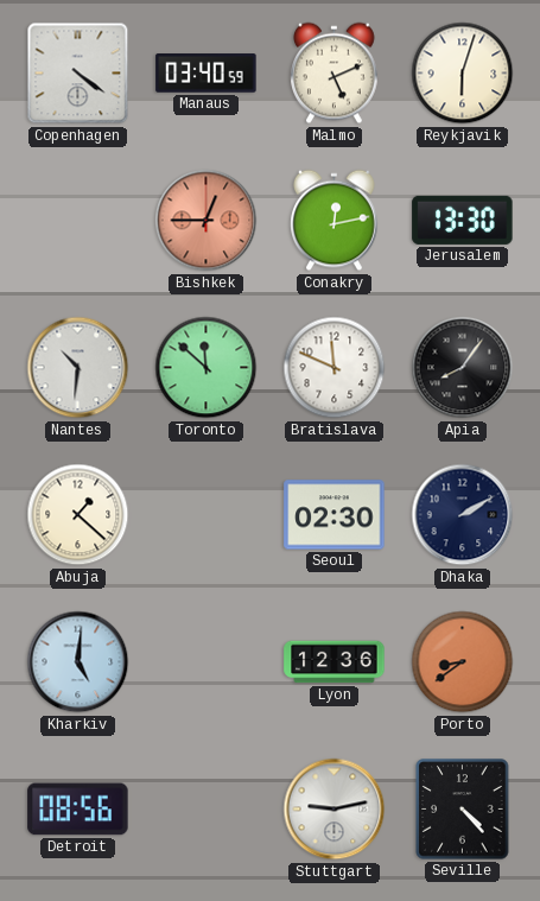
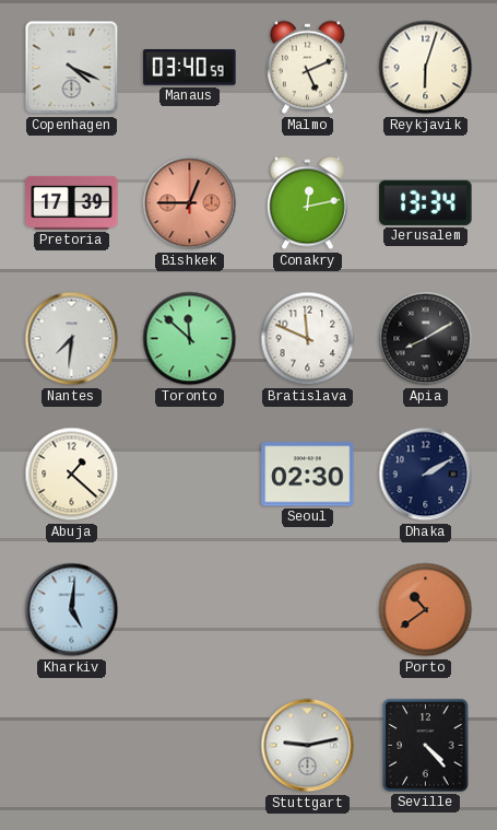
Copenhagen: 4:21 -> 4:19 (72, 68)
Pretoria: none -> 17:39 (72, 202)
Jerusalem: 13:30 -> 13:34 (426, 202)
Nantes: 10:31 -> 7:31 (72, 339)
Apia: 8:06 -> 8:10 (426, 339)
Lyon: 12:36 -> none (335, 662)
Porto: 8:39 -> 10:39 (426, 610)
Detroit: 08:56 -> none (78, 810)
